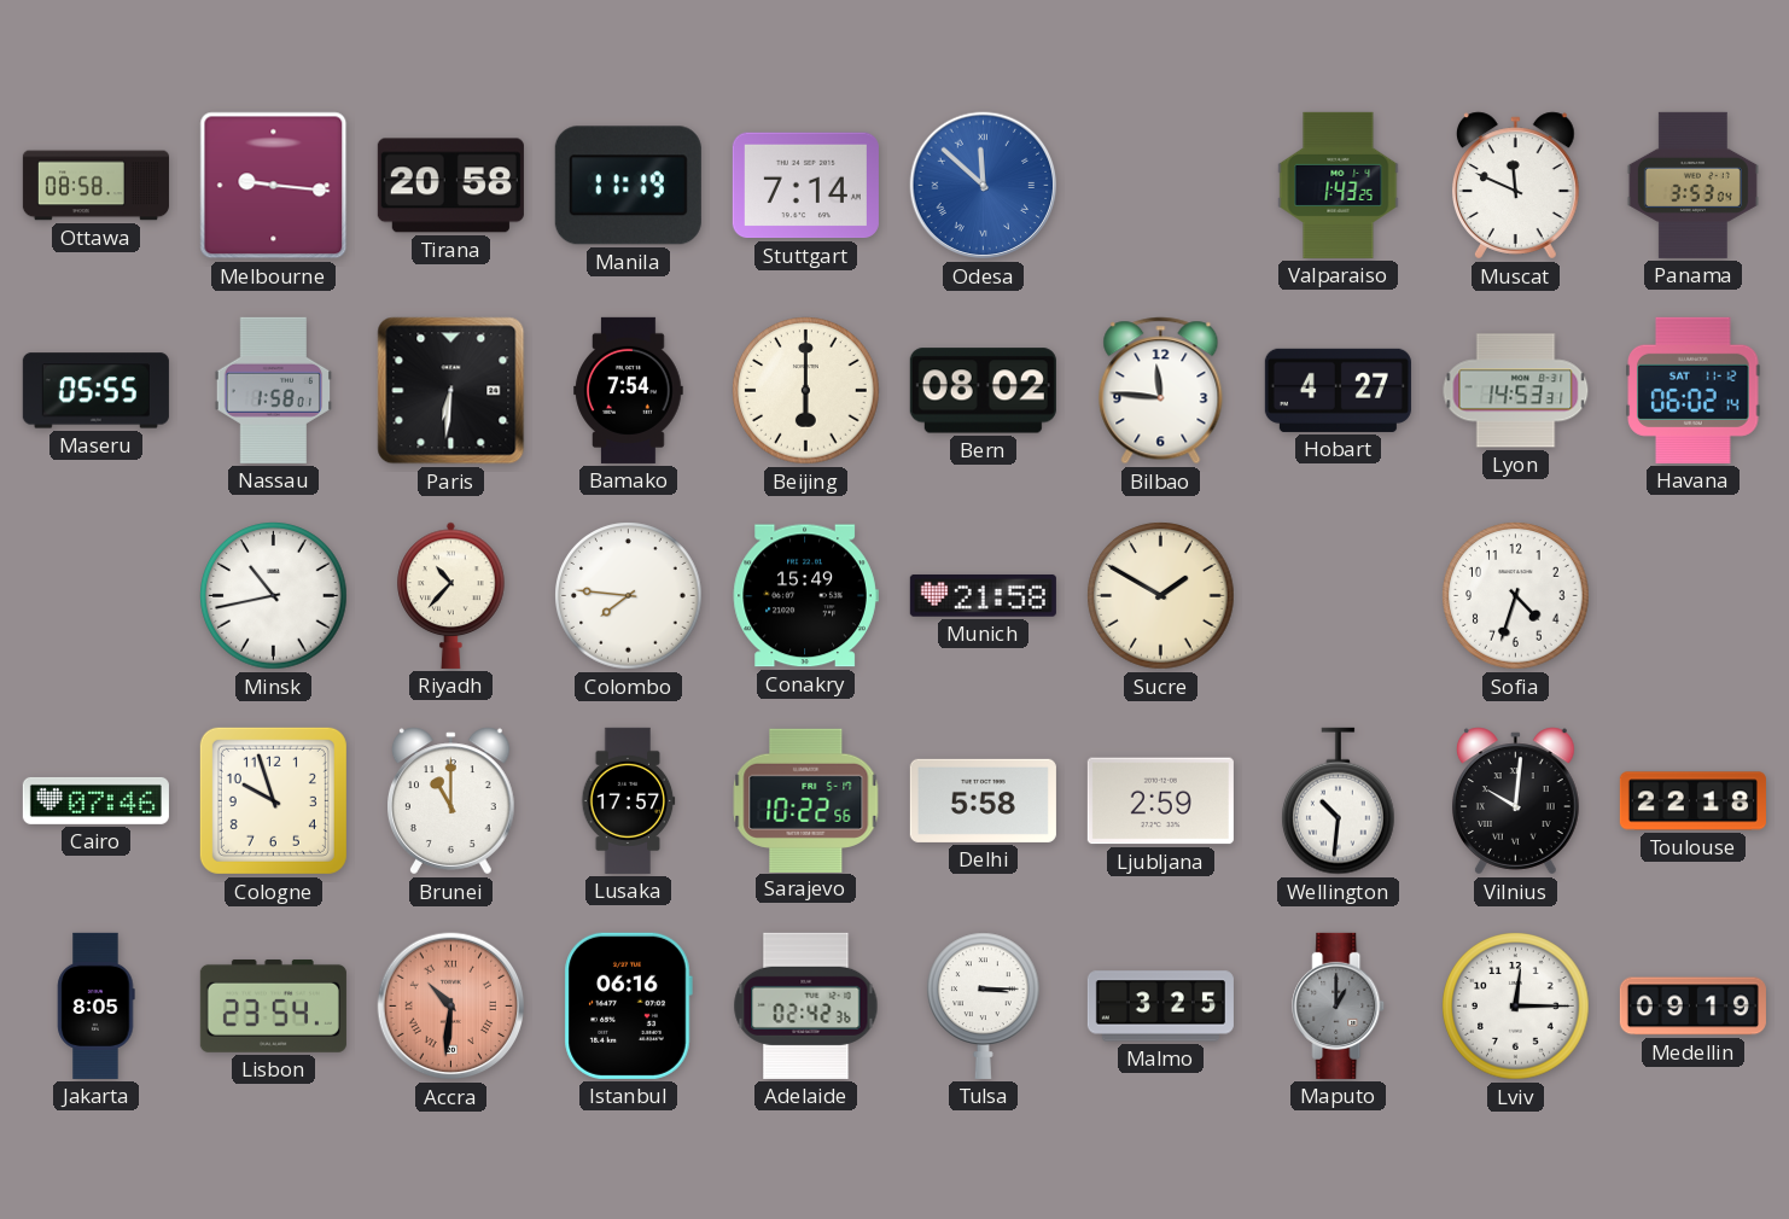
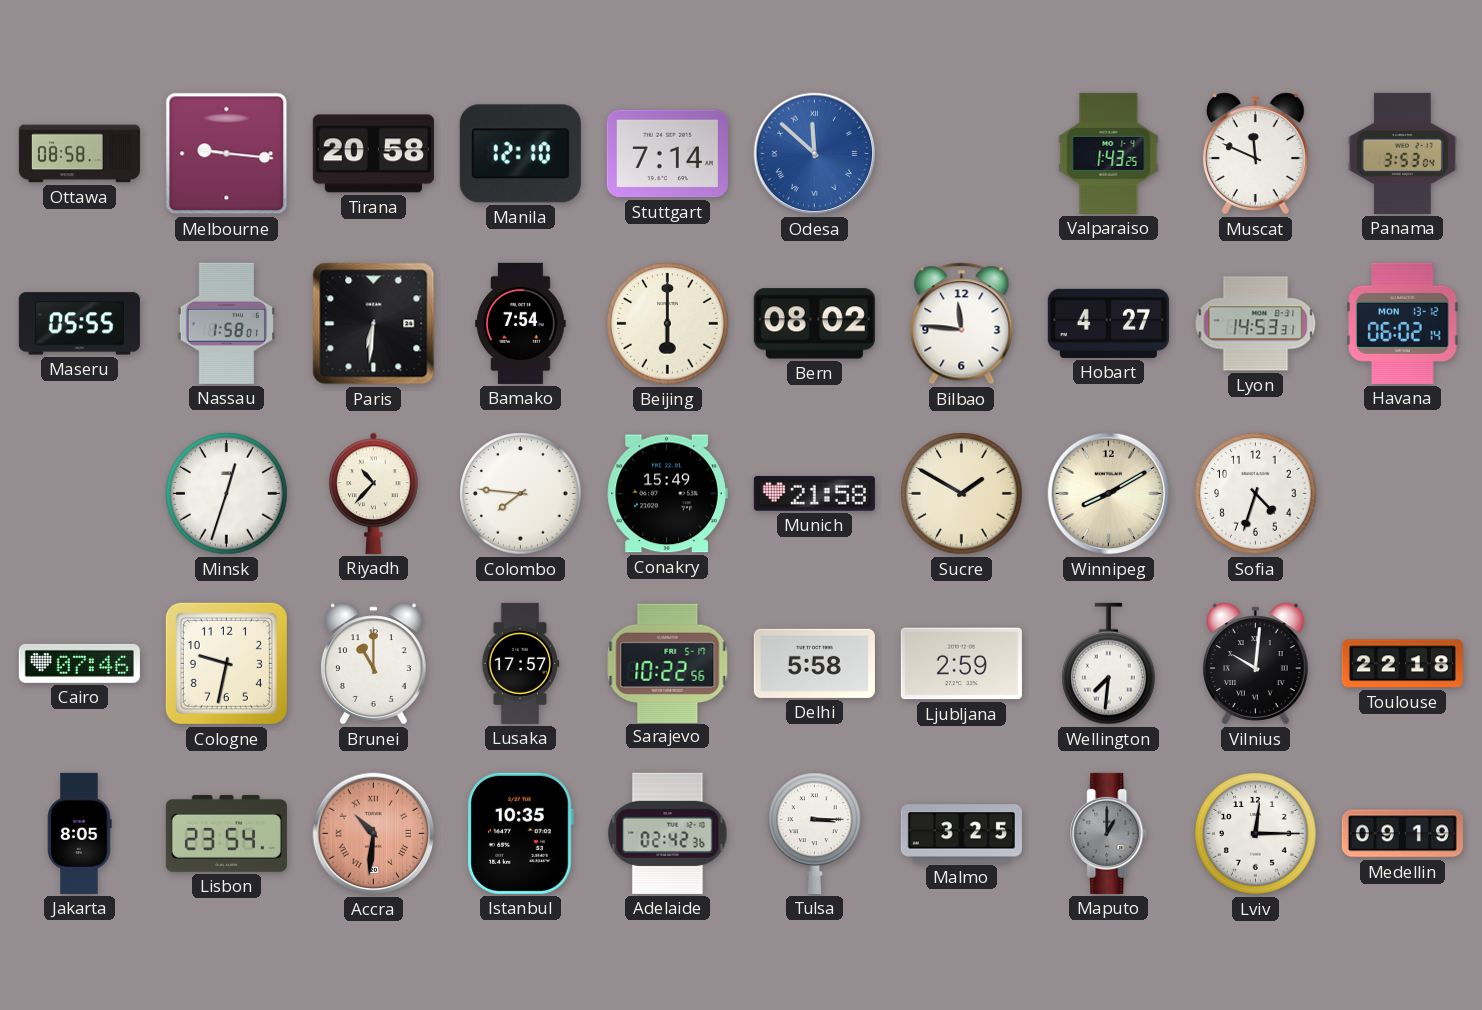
Manila: 11:19 -> 12:10 (520, 154)
Havana date: SAT 11-12 -> MON 13-12 (1403, 323)
Minsk: 10:43 -> 12:33 (227, 494)
Winnipeg: none -> 8:10 (1109, 494)
Cologne: 9:57 -> 9:32 (226, 663)
Wellington: 10:31 -> 7:31 (1109, 664)
Istanbul: 06:16 -> 10:35 (520, 833)
